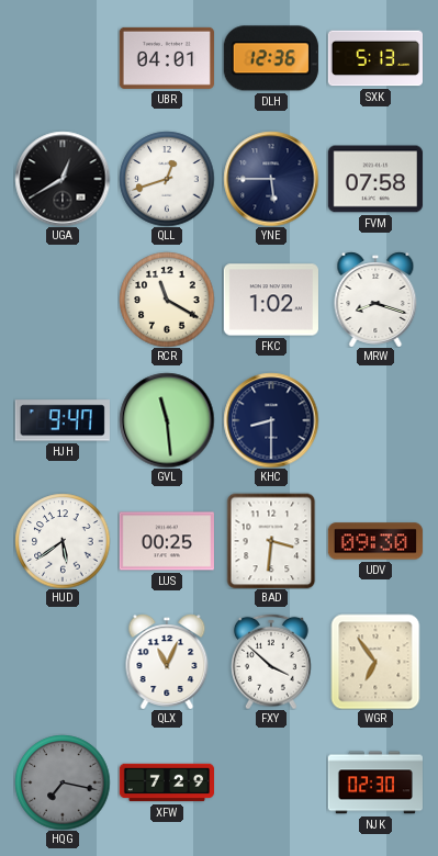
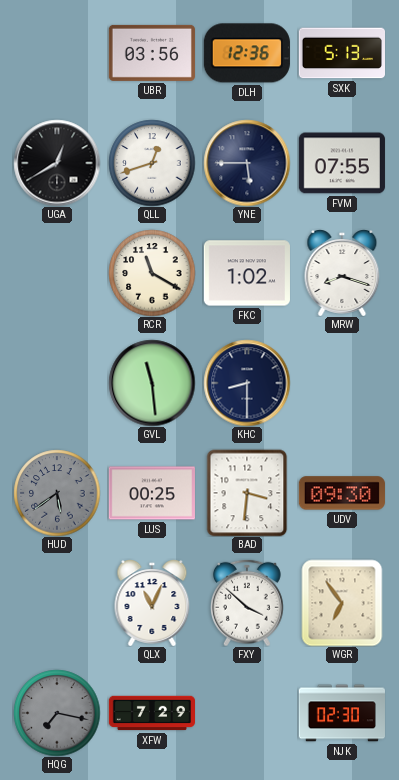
UBR: 04:01 -> 03:56 (152, 53)
FVM: 07:58 -> 07:55 (342, 163)
HJH: 9:47 -> none (63, 420)
HUD dial: white -> grey (57, 493)
